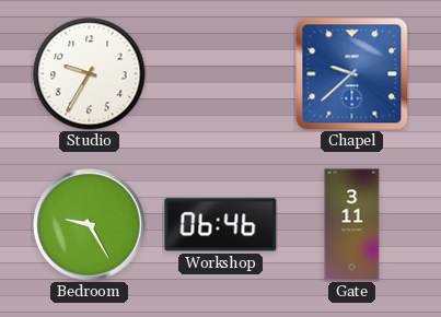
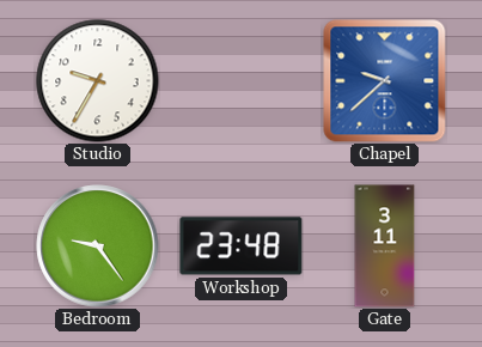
Bedroom: 9:25 -> 9:24 (98, 246)
Workshop: 06:46 -> 23:48 (242, 246)
